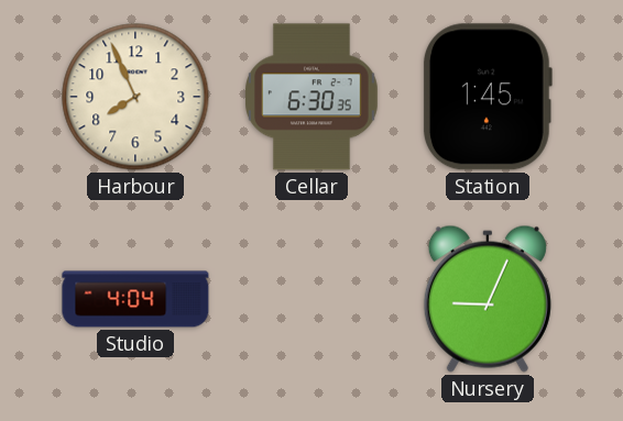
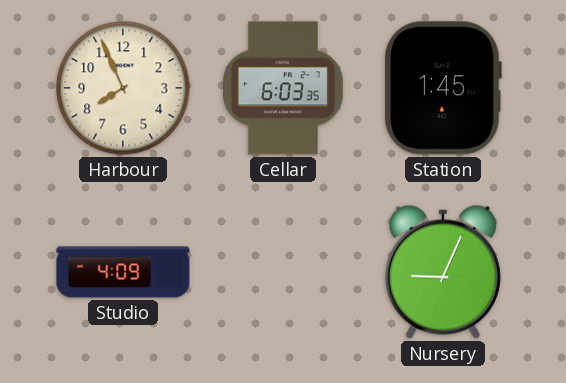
Cellar: 6:30 -> 6:03 (284, 88)
Studio: 4:04 -> 4:09 (123, 272)
